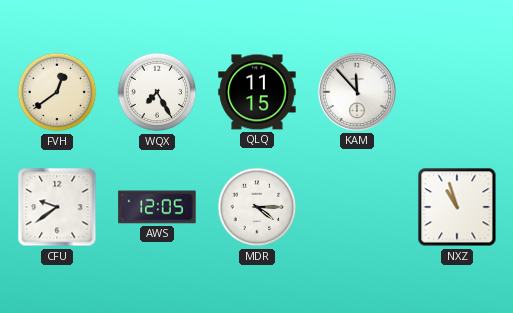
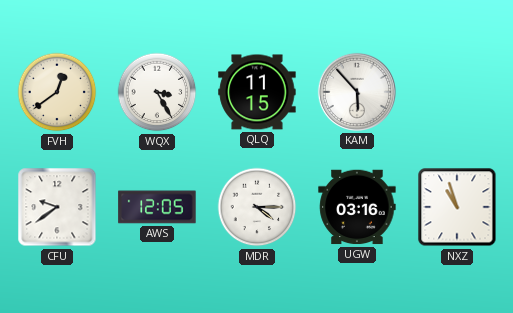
WQX: 7:25 -> 3:25 (157, 92)
KAM: 11:53 -> 5:53 (357, 92)
UGW: none -> 03:16 (357, 207)
